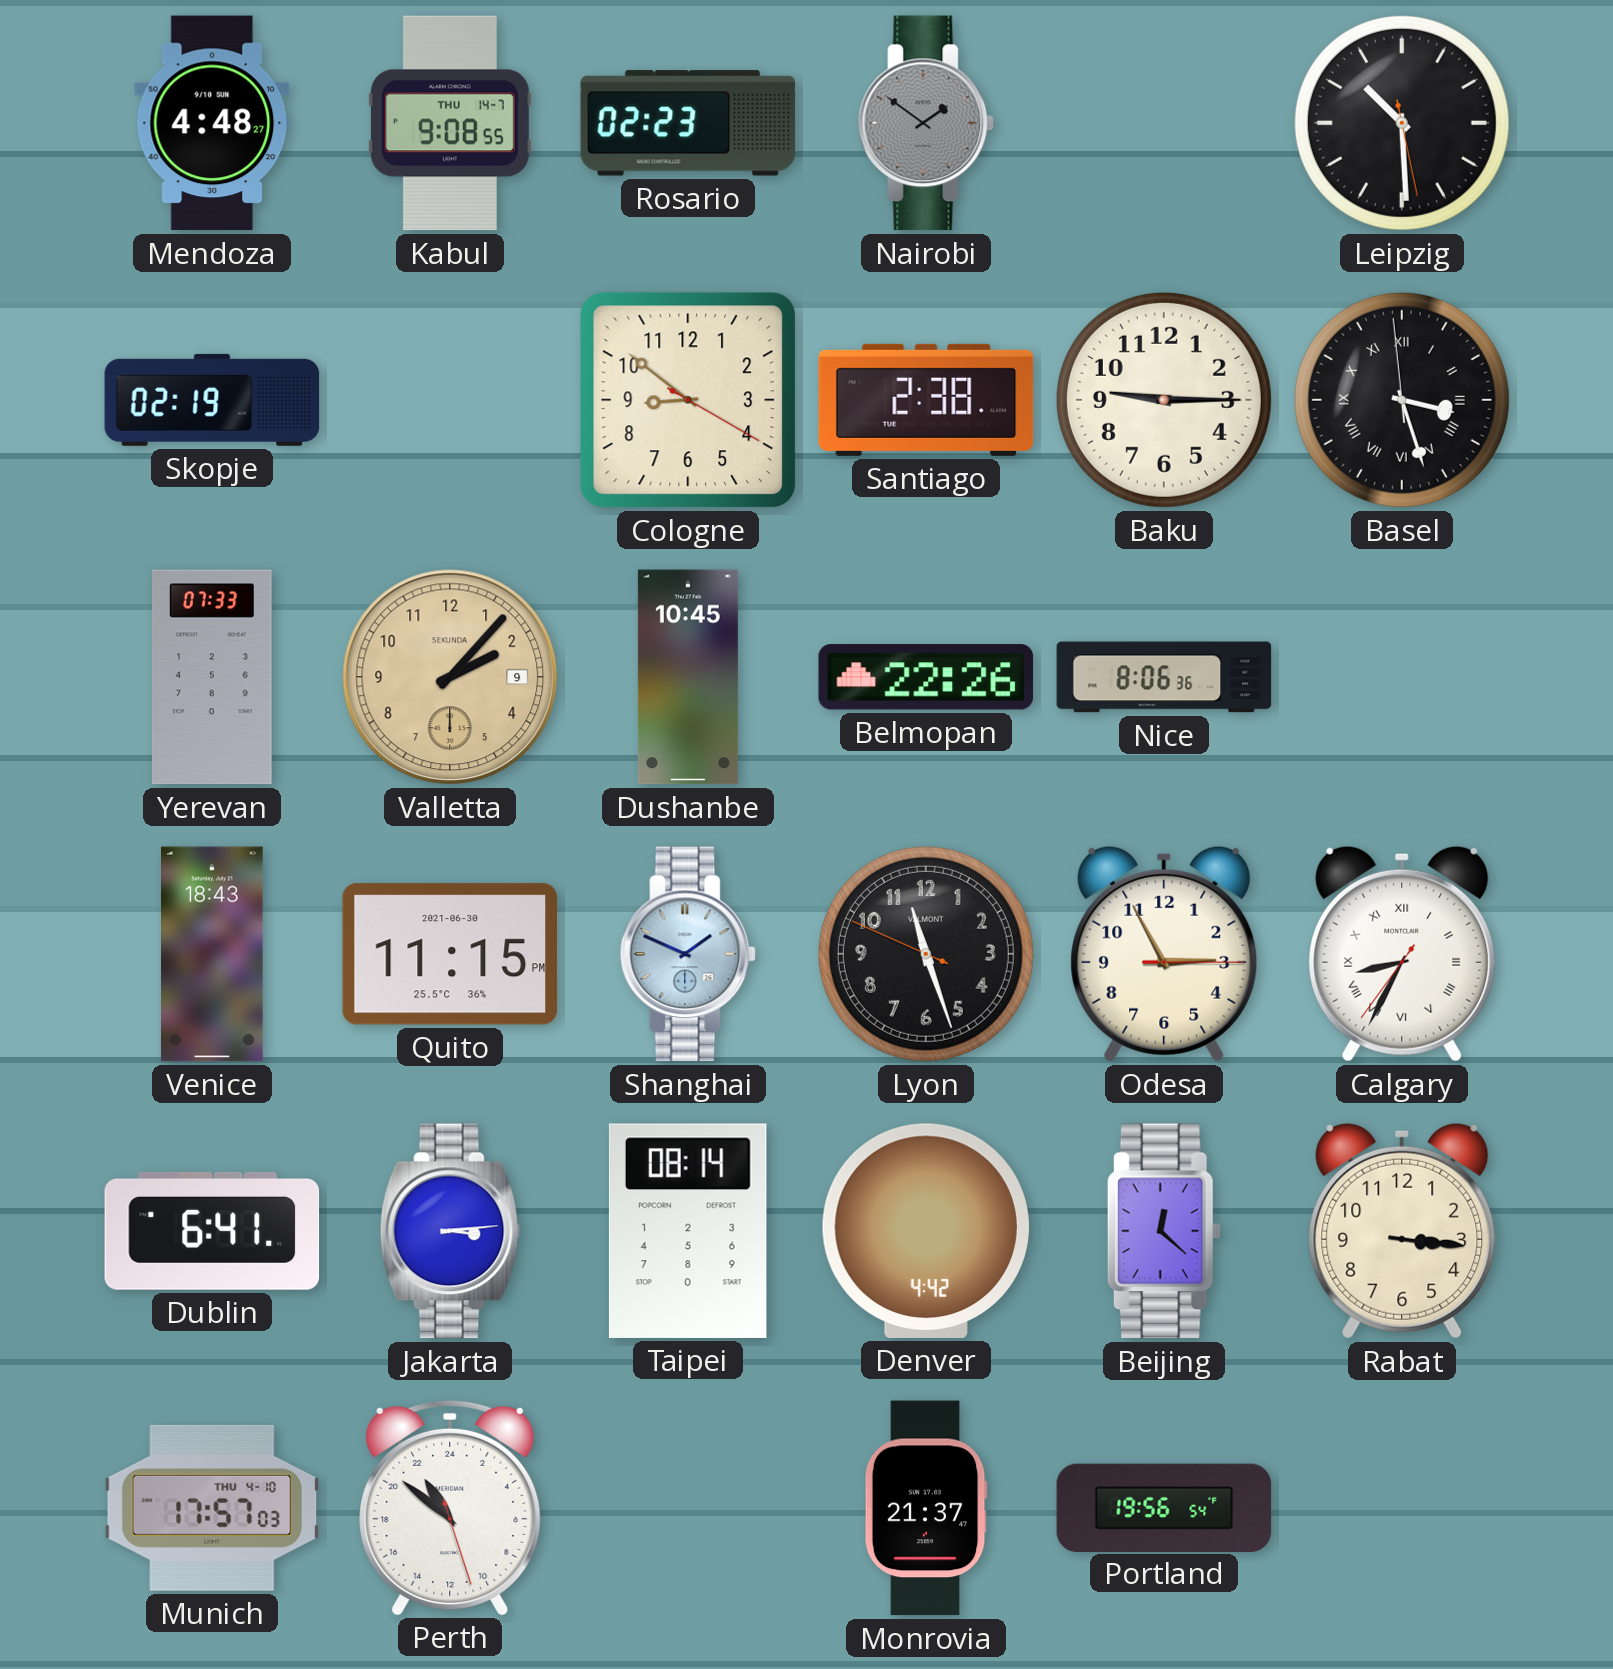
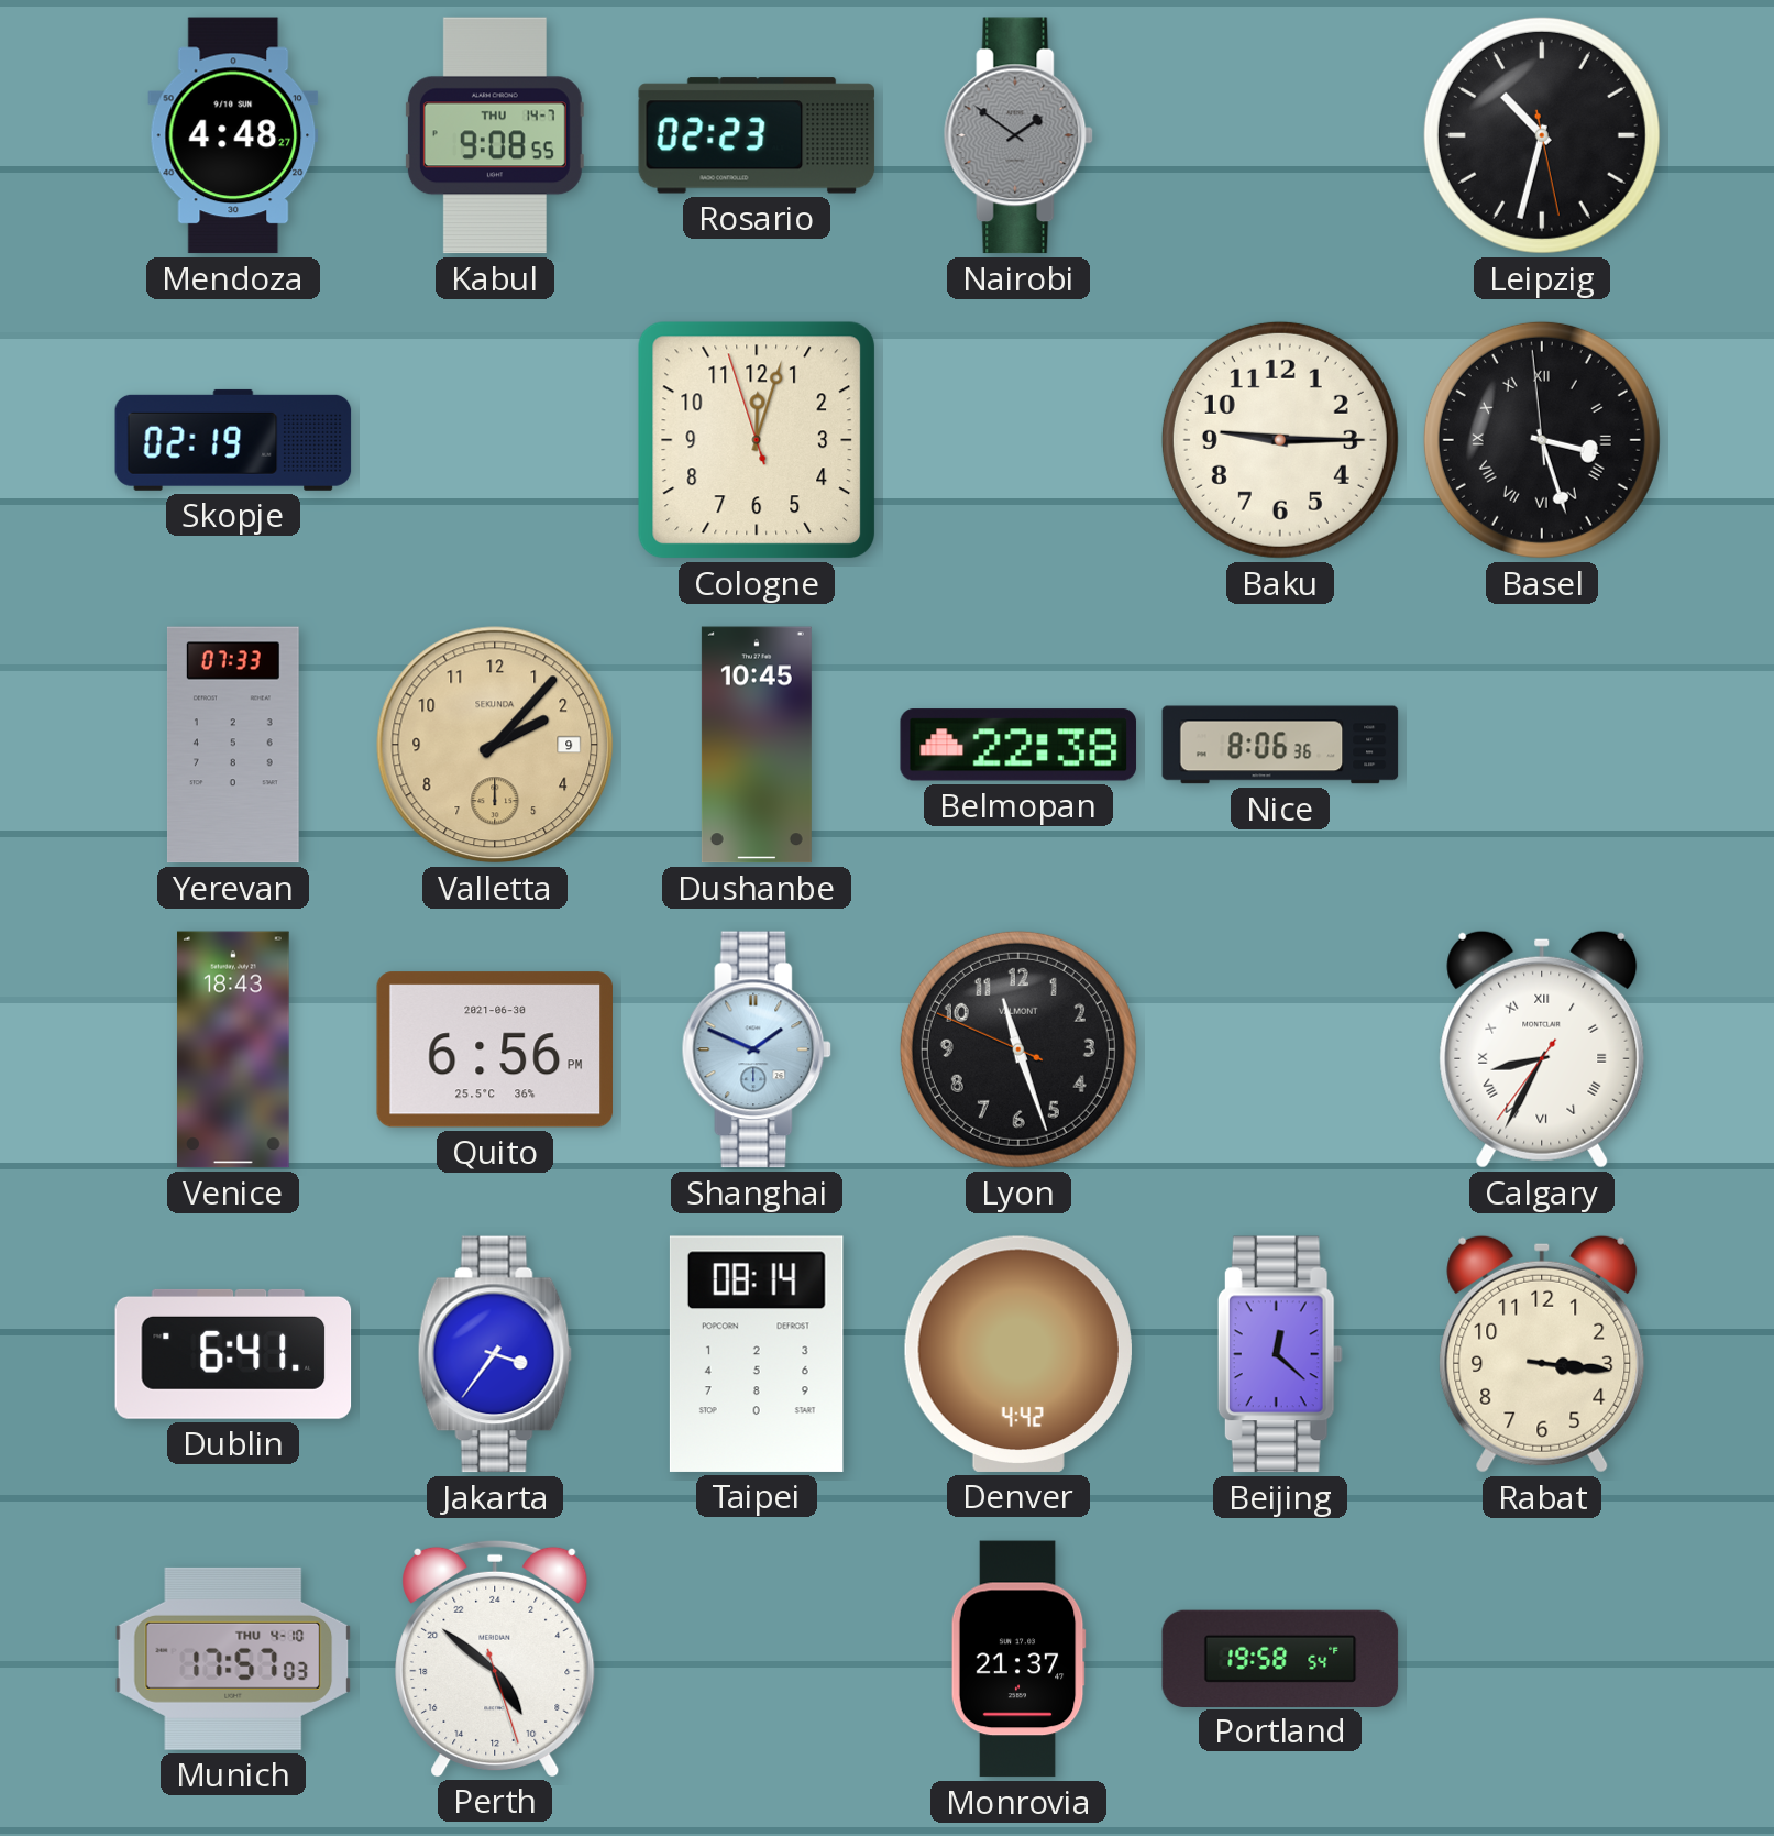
Leipzig: 10:29 -> 10:32 (1542, 135)
Cologne: 8:51 -> 12:02 (757, 440)
Santiago: 2:38 -> none (926, 400)
Belmopan: 22:26 -> 22:38 (1018, 745)
Quito: 11:15 -> 6:56 (494, 1049)
Odesa: 2:55 -> none (1164, 954)
Jakarta: 3:14 -> 3:36 (495, 1354)
Perth: 21:51 -> 9:51 (495, 1658)
Portland: 19:56 -> 19:58 (1280, 1658)
